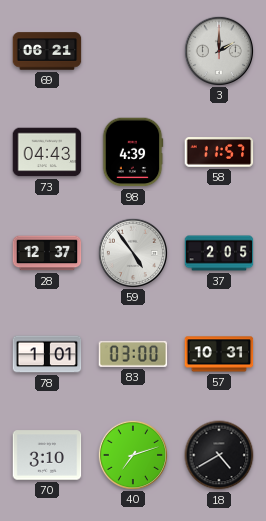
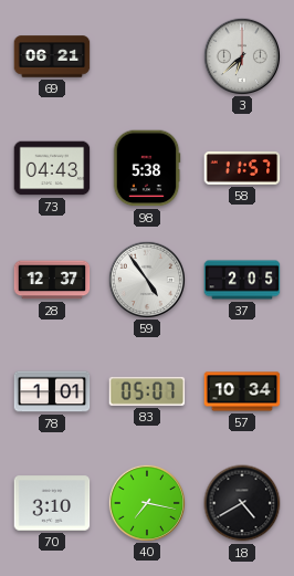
3: 2:00 -> 6:38 (241, 55)
98: 4:39 -> 5:38 (147, 168)
83: 03:00 -> 05:07 (147, 391)
57: 10:31 -> 10:34 (242, 391)
40: 7:12 -> 7:17 (146, 502)
